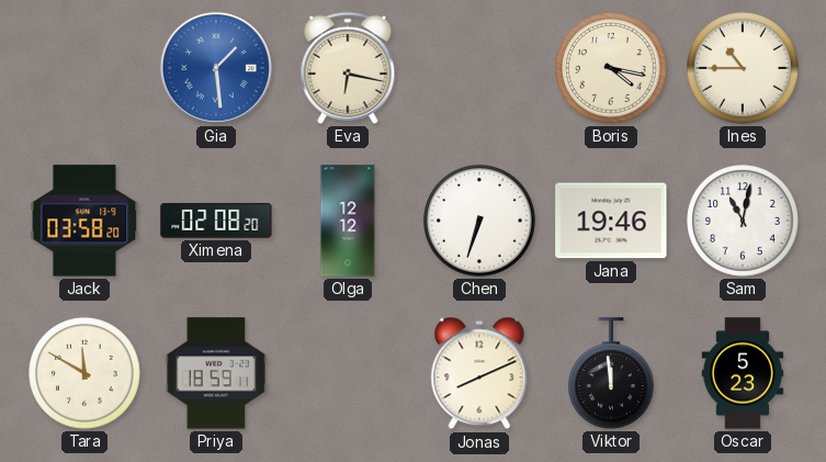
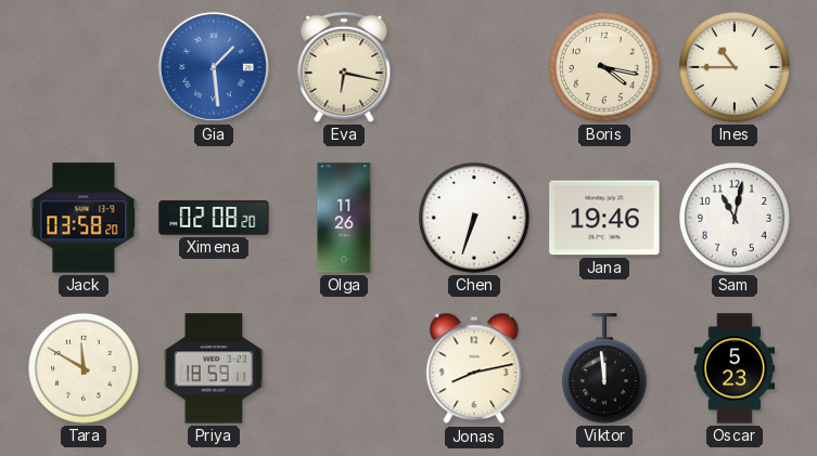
Olga: 12:12 -> 11:26 (344, 218)
Jonas: 8:11 -> 8:13 (474, 368)
